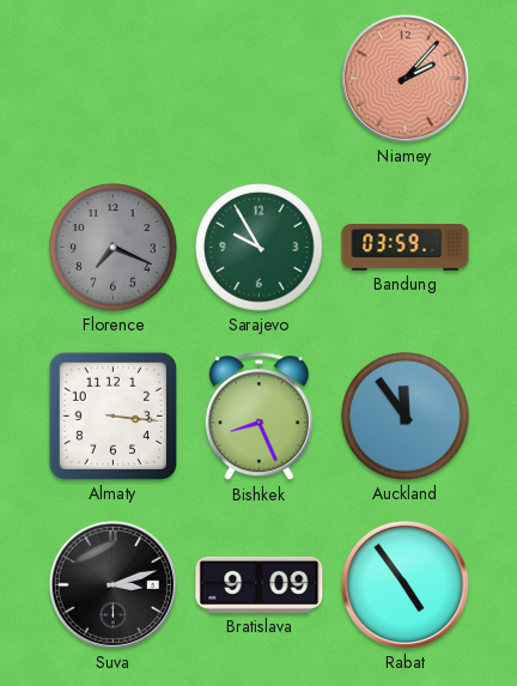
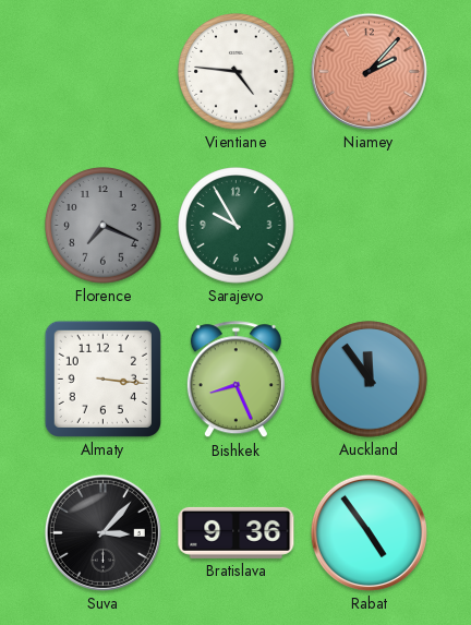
Vientiane: none -> 4:46 (237, 72)
Bandung: 03:59 -> none (406, 248)
Suva: 3:12 -> 3:07 (102, 532)
Bratislava: 9:09 -> 9:36 (237, 532)
